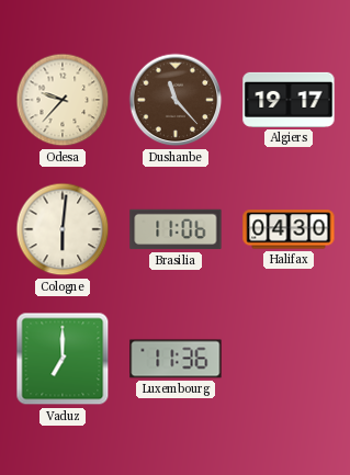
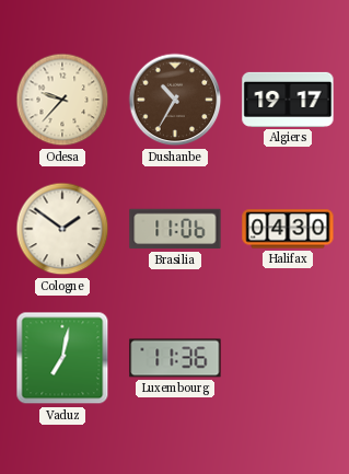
Dushanbe: 11:23 -> 10:35 (175, 100)
Cologne: 6:01 -> 1:51 (62, 229)
Vaduz: 7:00 -> 7:02 (62, 358)
